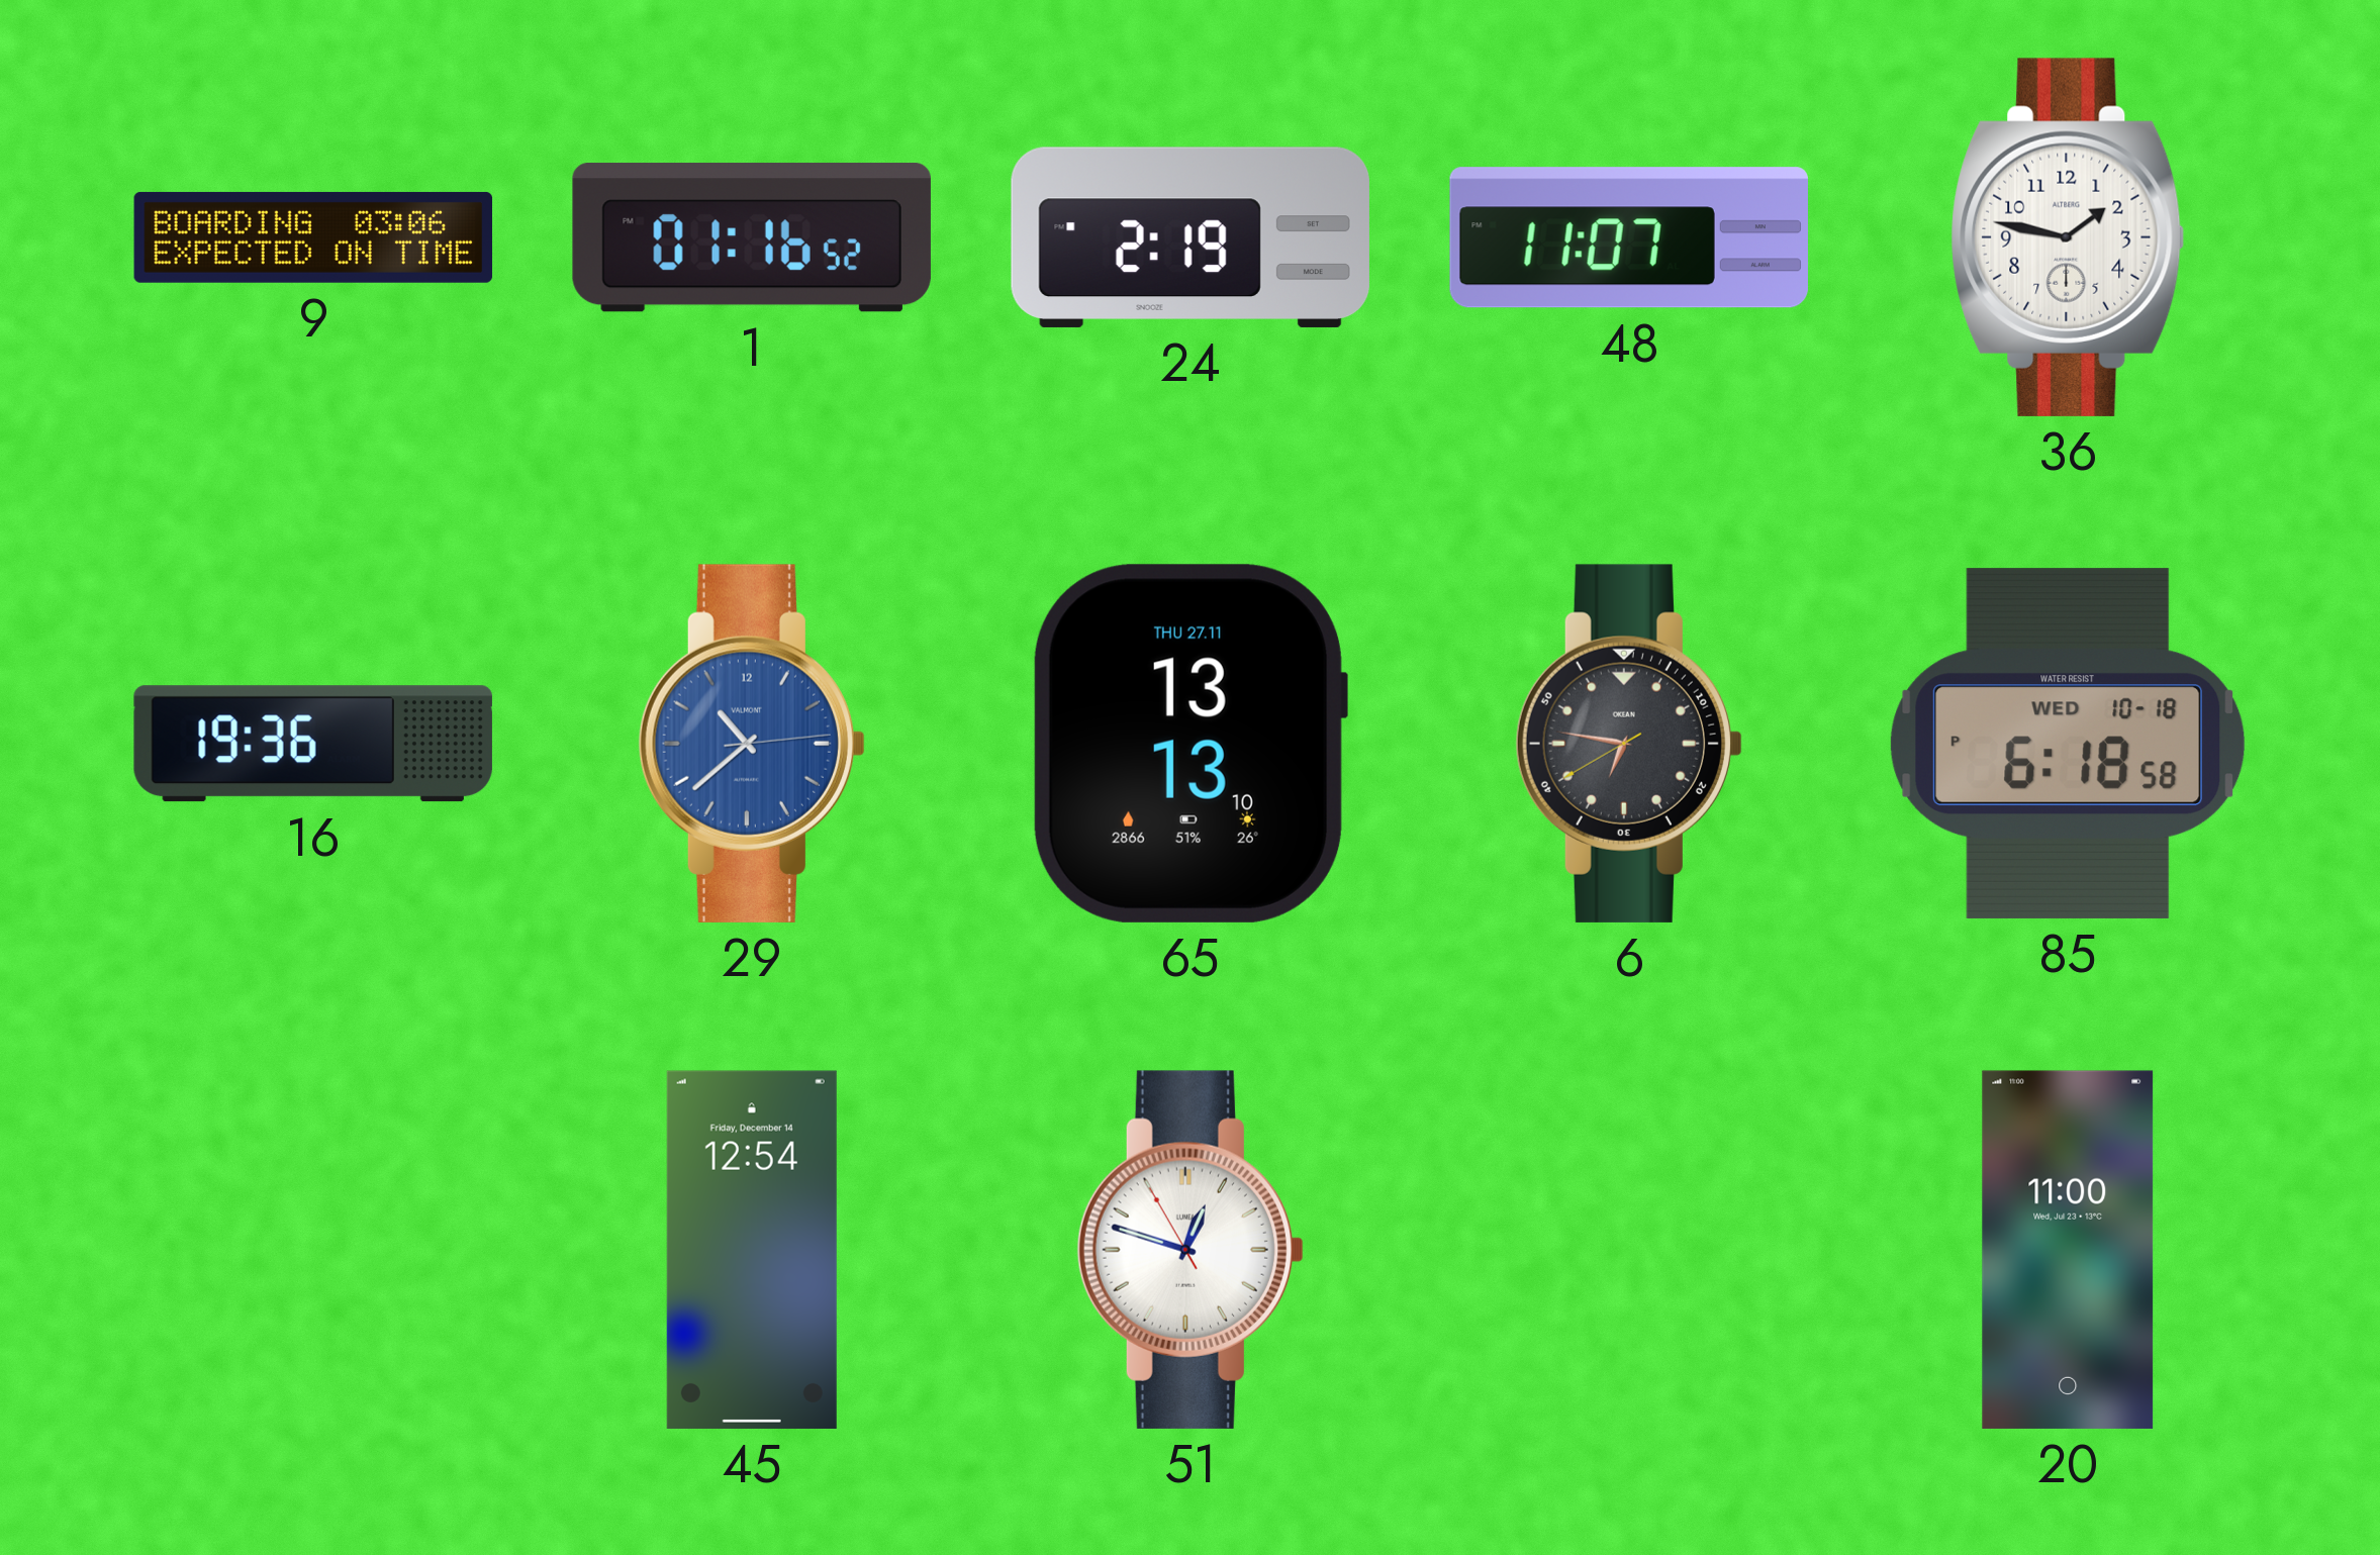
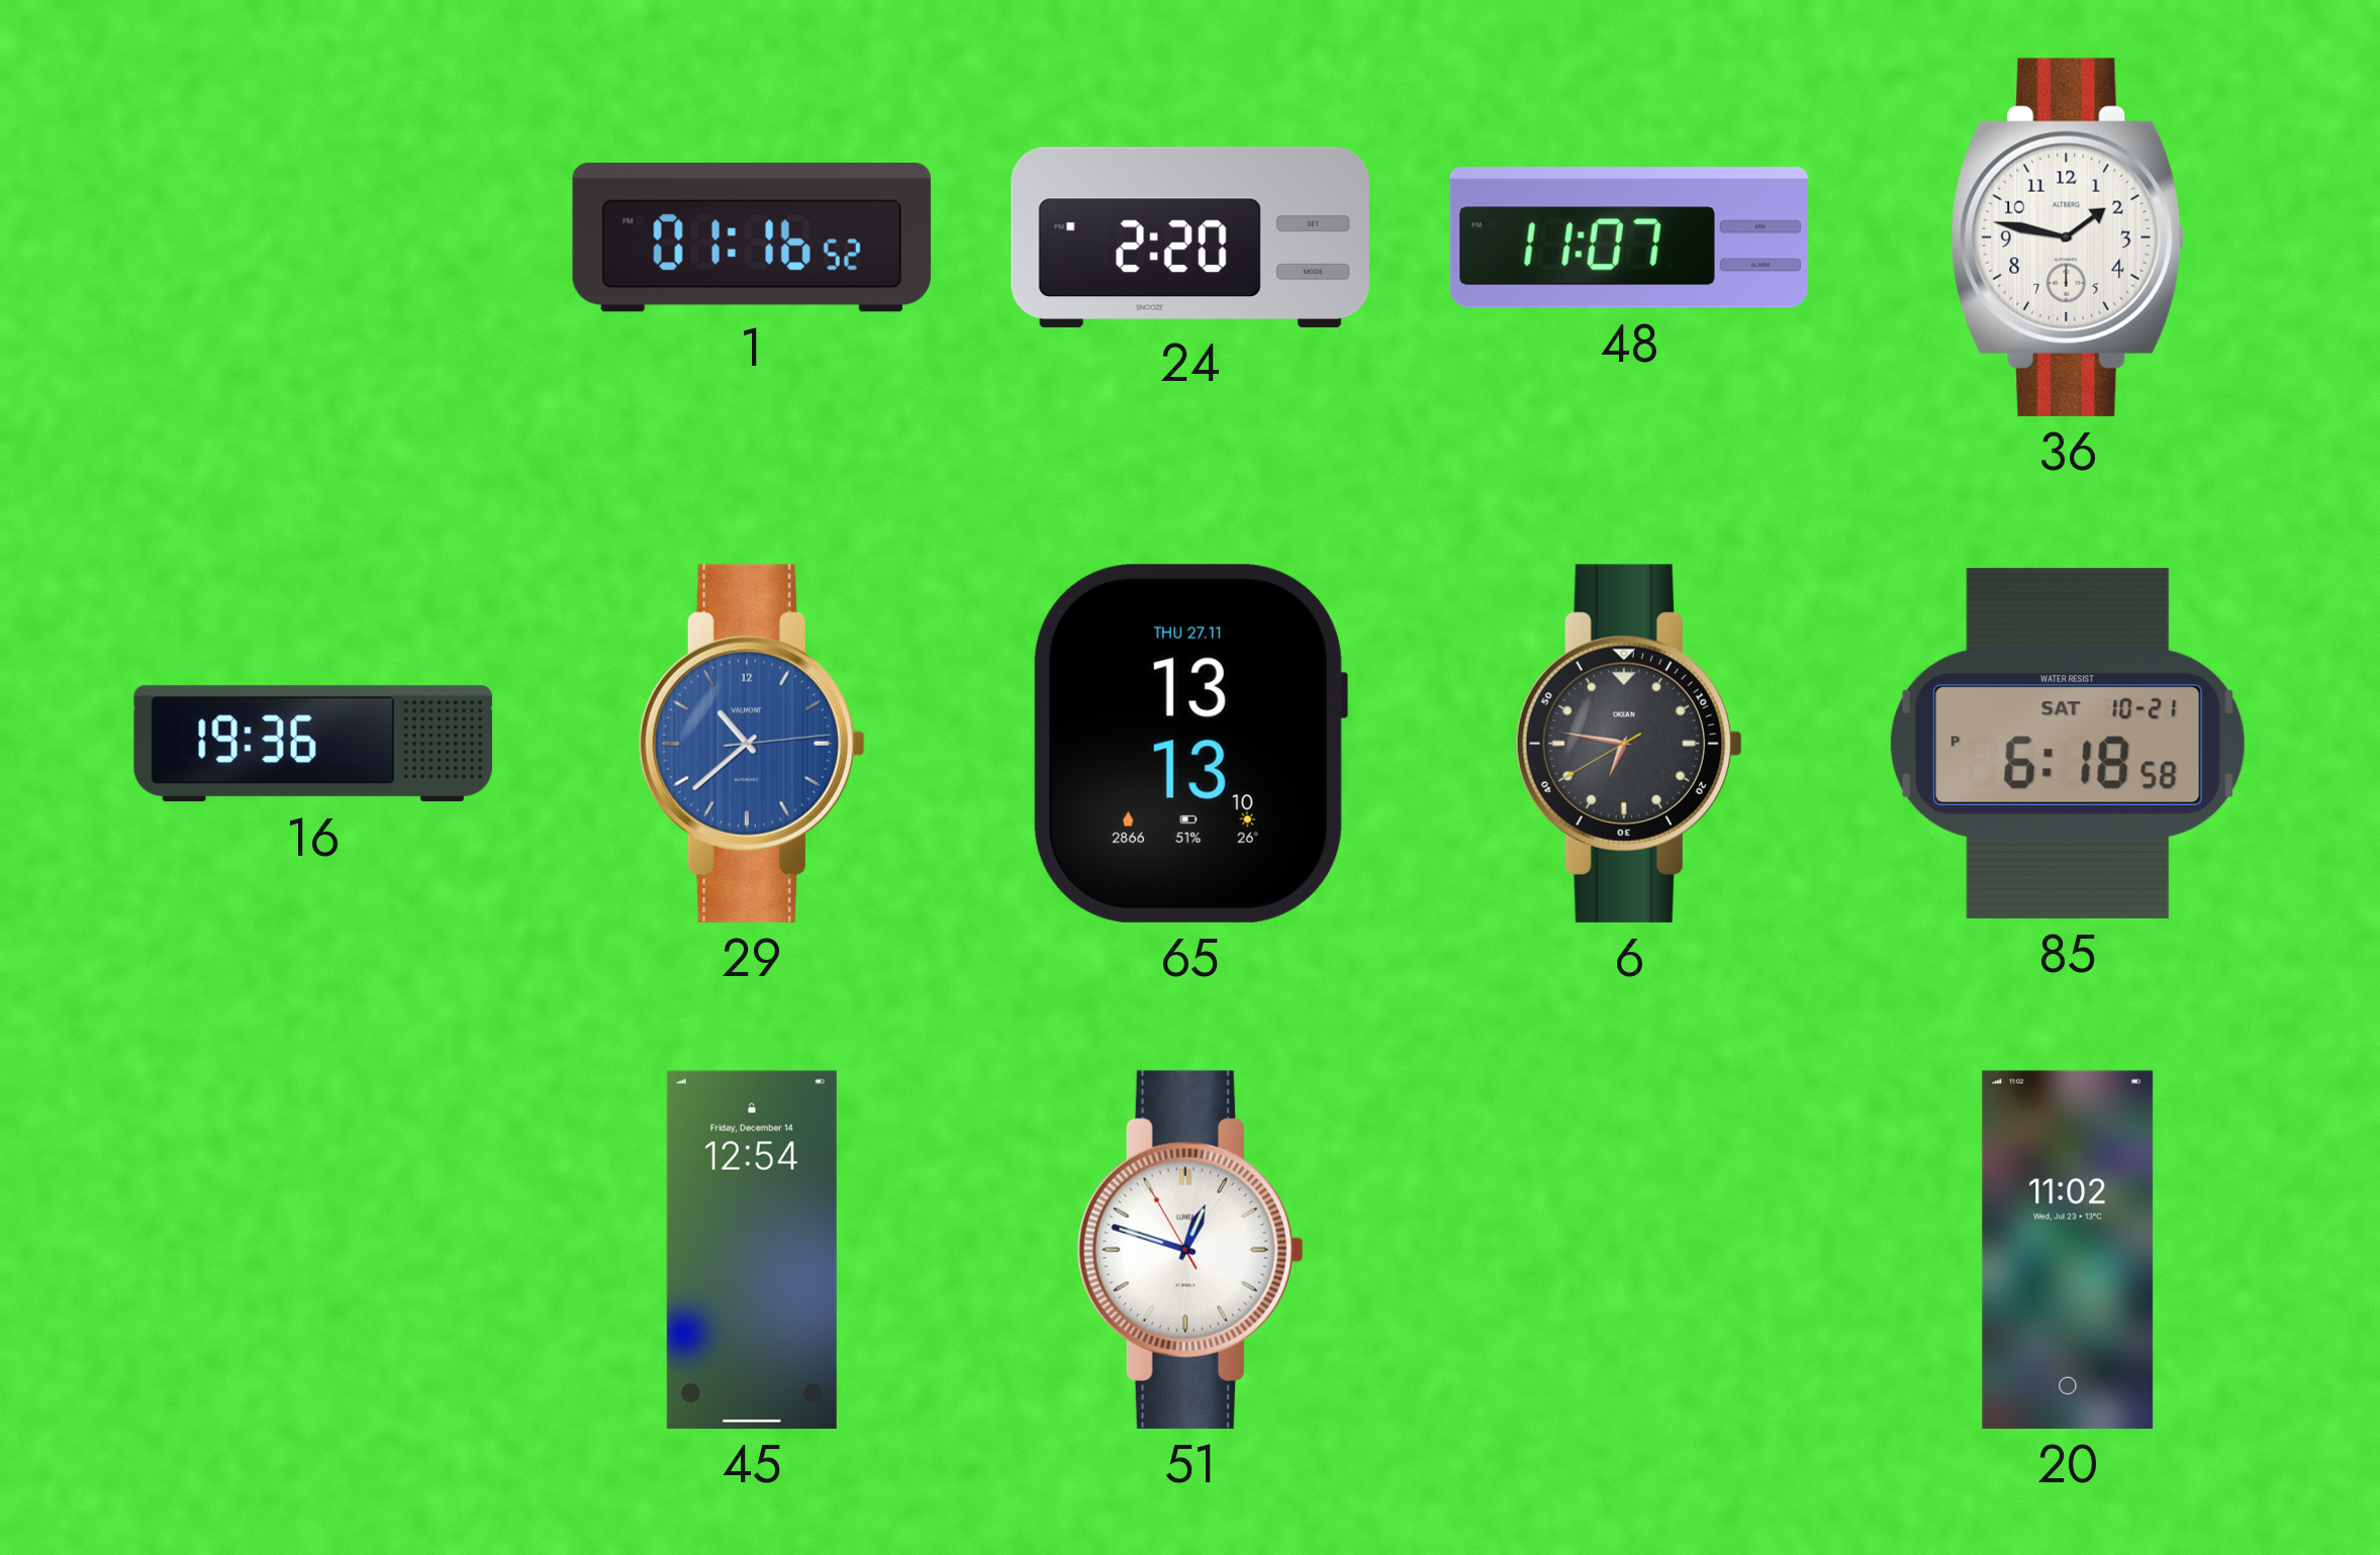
9: 03:06 -> none (313, 237)
24: 2:19 -> 2:20 (1191, 237)
85 date: WED 10-18 -> SAT 10-21 (2068, 744)
20: 11:00 -> 11:02 (2068, 1250)
